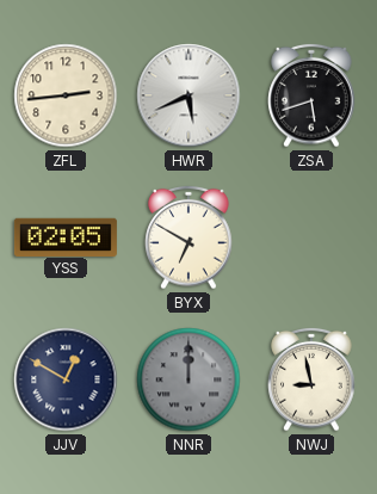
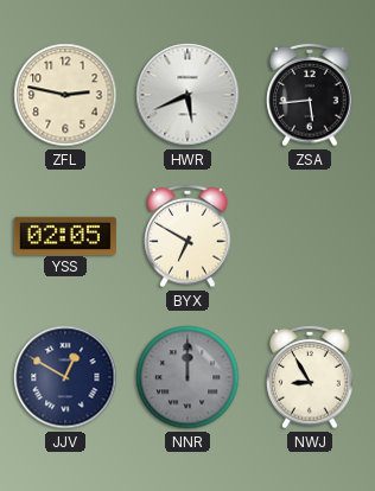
ZFL: 2:44 -> 2:47 (65, 95)
ZSA: 5:42 -> 5:44 (310, 95)
NWJ: 8:58 -> 8:55 (310, 377)
